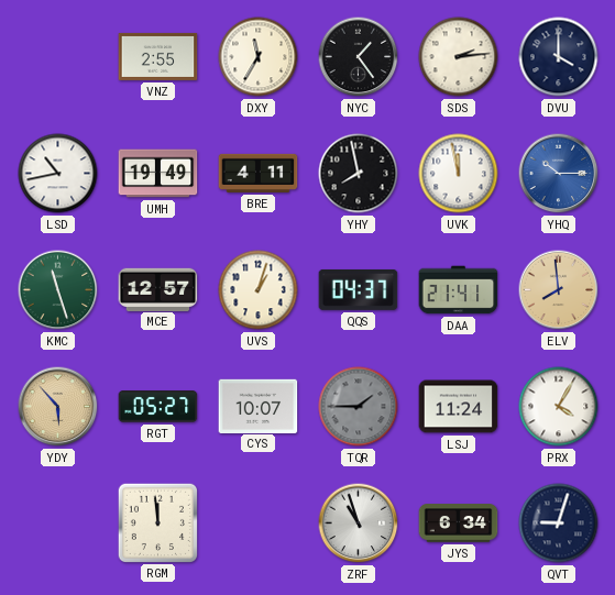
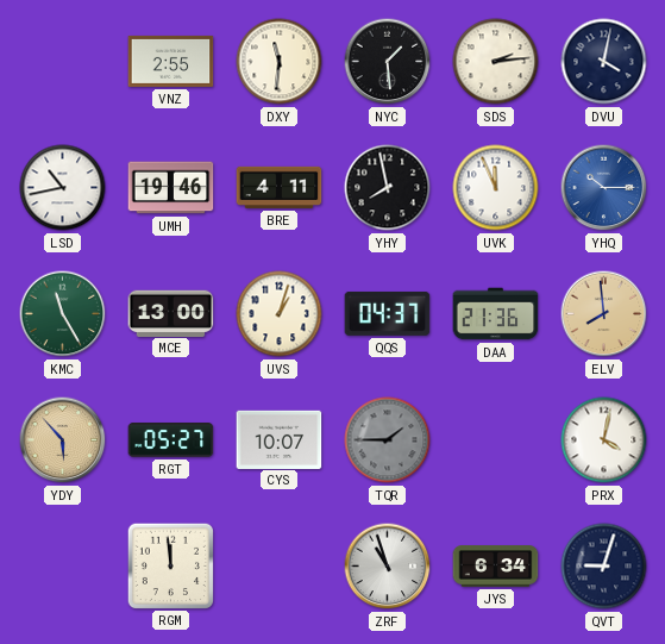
DXY: 11:35 -> 11:31 (280, 62)
NYC: 1:24 -> 1:29 (388, 62)
DVU: 4:00 -> 4:02 (604, 62)
UMH: 19:49 -> 19:46 (171, 188)
UVK: 11:58 -> 11:56 (496, 188)
KMC: 11:27 -> 11:25 (63, 314)
MCE: 12:57 -> 13:00 (171, 313)
DAA: 21:41 -> 21:36 (496, 314)
LSJ: 11:24 -> none (459, 407)
PRX: 4:05 -> 4:02 (604, 440)
